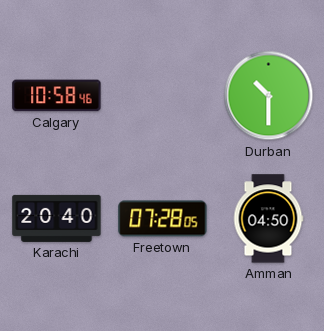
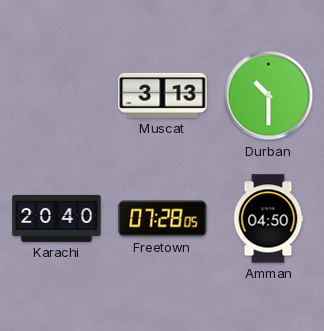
Calgary: 10:58 -> none (57, 96)
Muscat: none -> 3:13 (163, 95)
